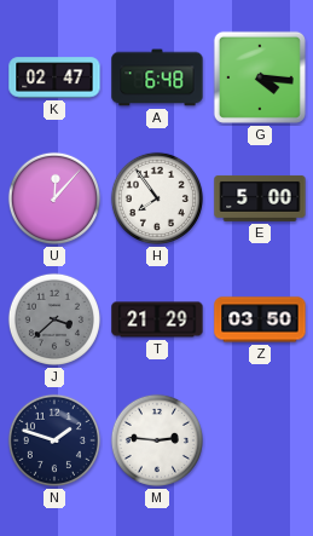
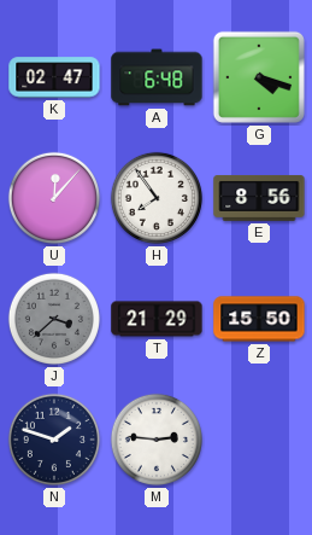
G: 4:16 -> 4:18 (259, 77)
E: 5:00 -> 8:56 (259, 198)
Z: 03:50 -> 15:50 (259, 319)
